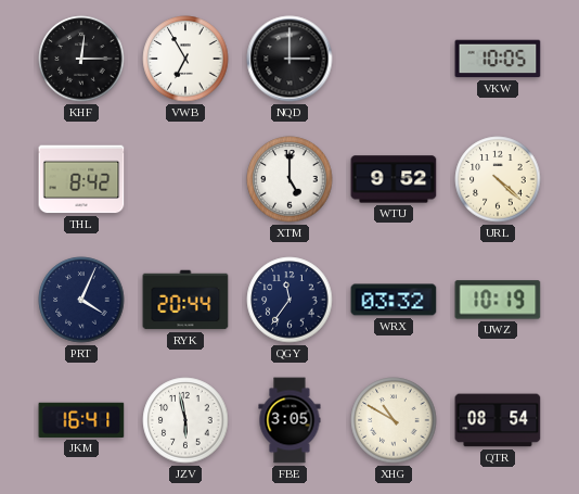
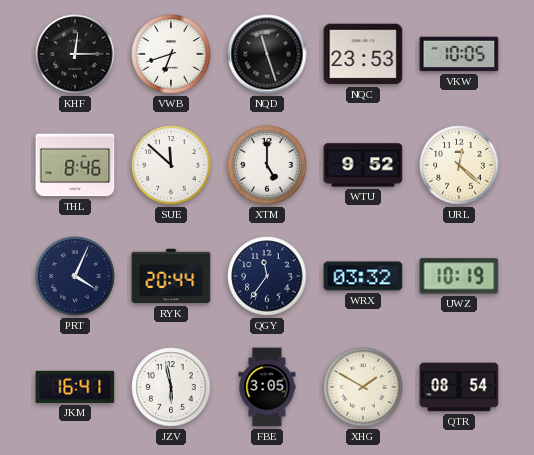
VWB: 6:55 -> 6:42 (171, 54)
NQD: 3:00 -> 11:27 (267, 54)
NQC: none -> 23:53 (363, 54)
THL: 8:42 -> 8:46 (75, 165)
SUE: none -> 11:52 (171, 165)
URL: 4:22 -> 12:22 (459, 165)
XHG: 10:50 -> 1:50 (363, 387)
